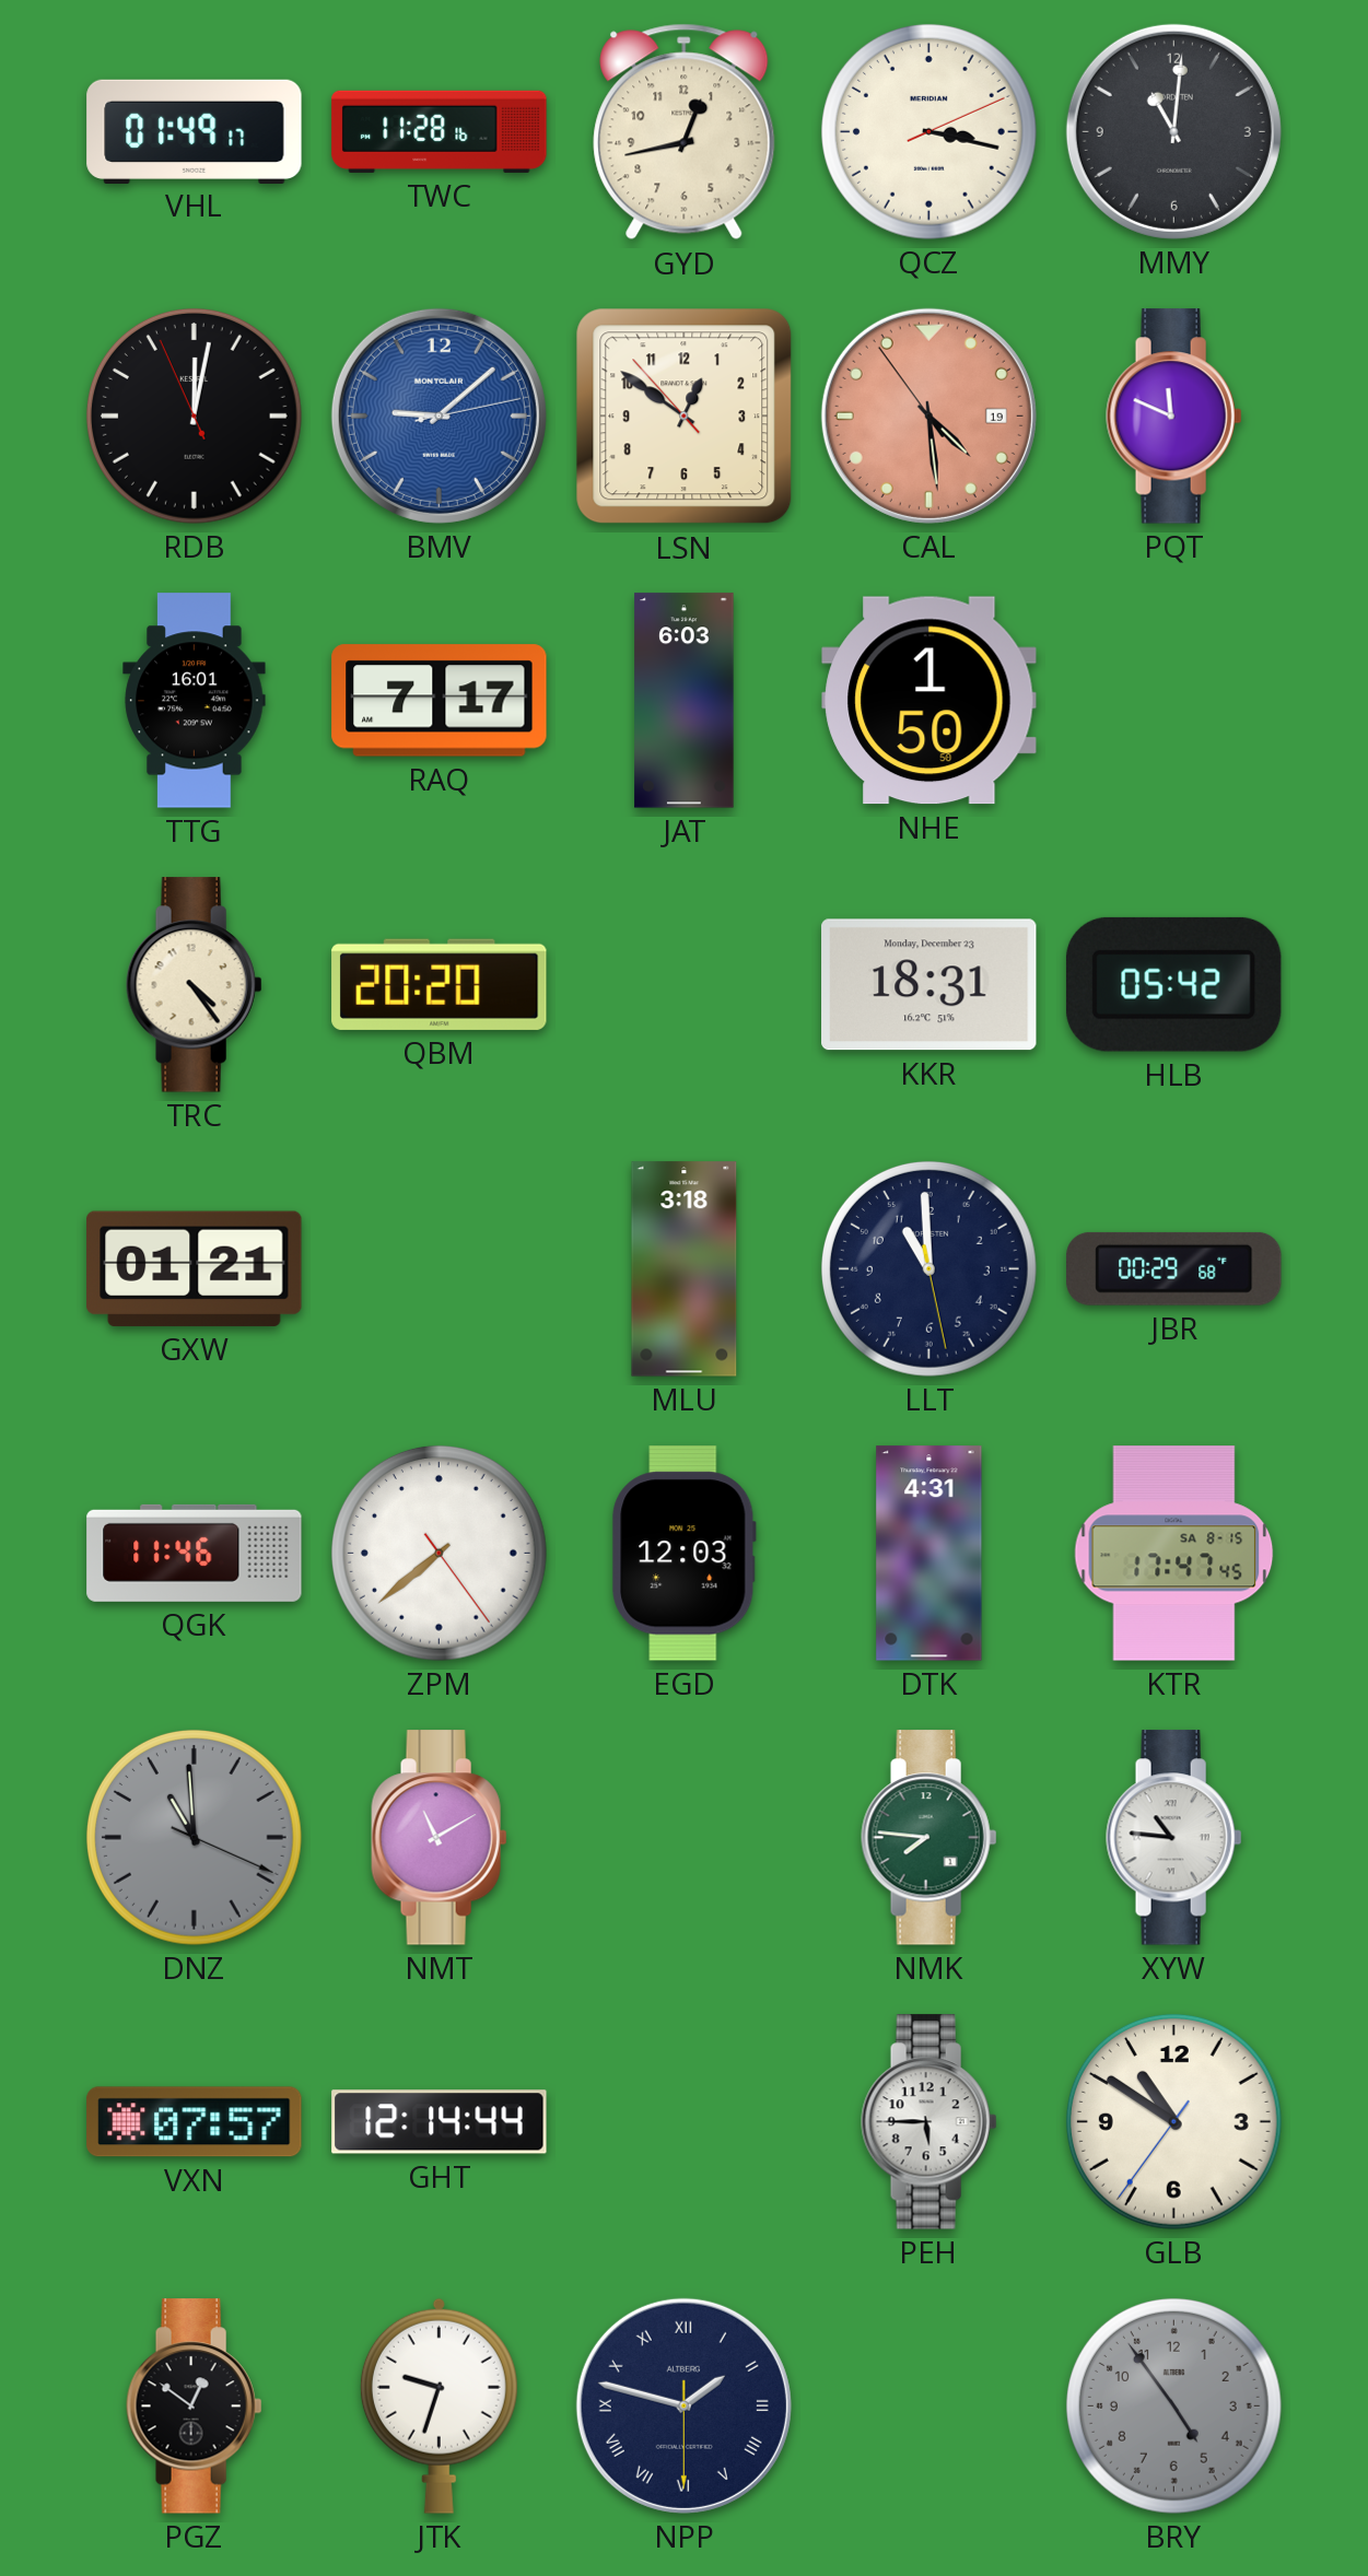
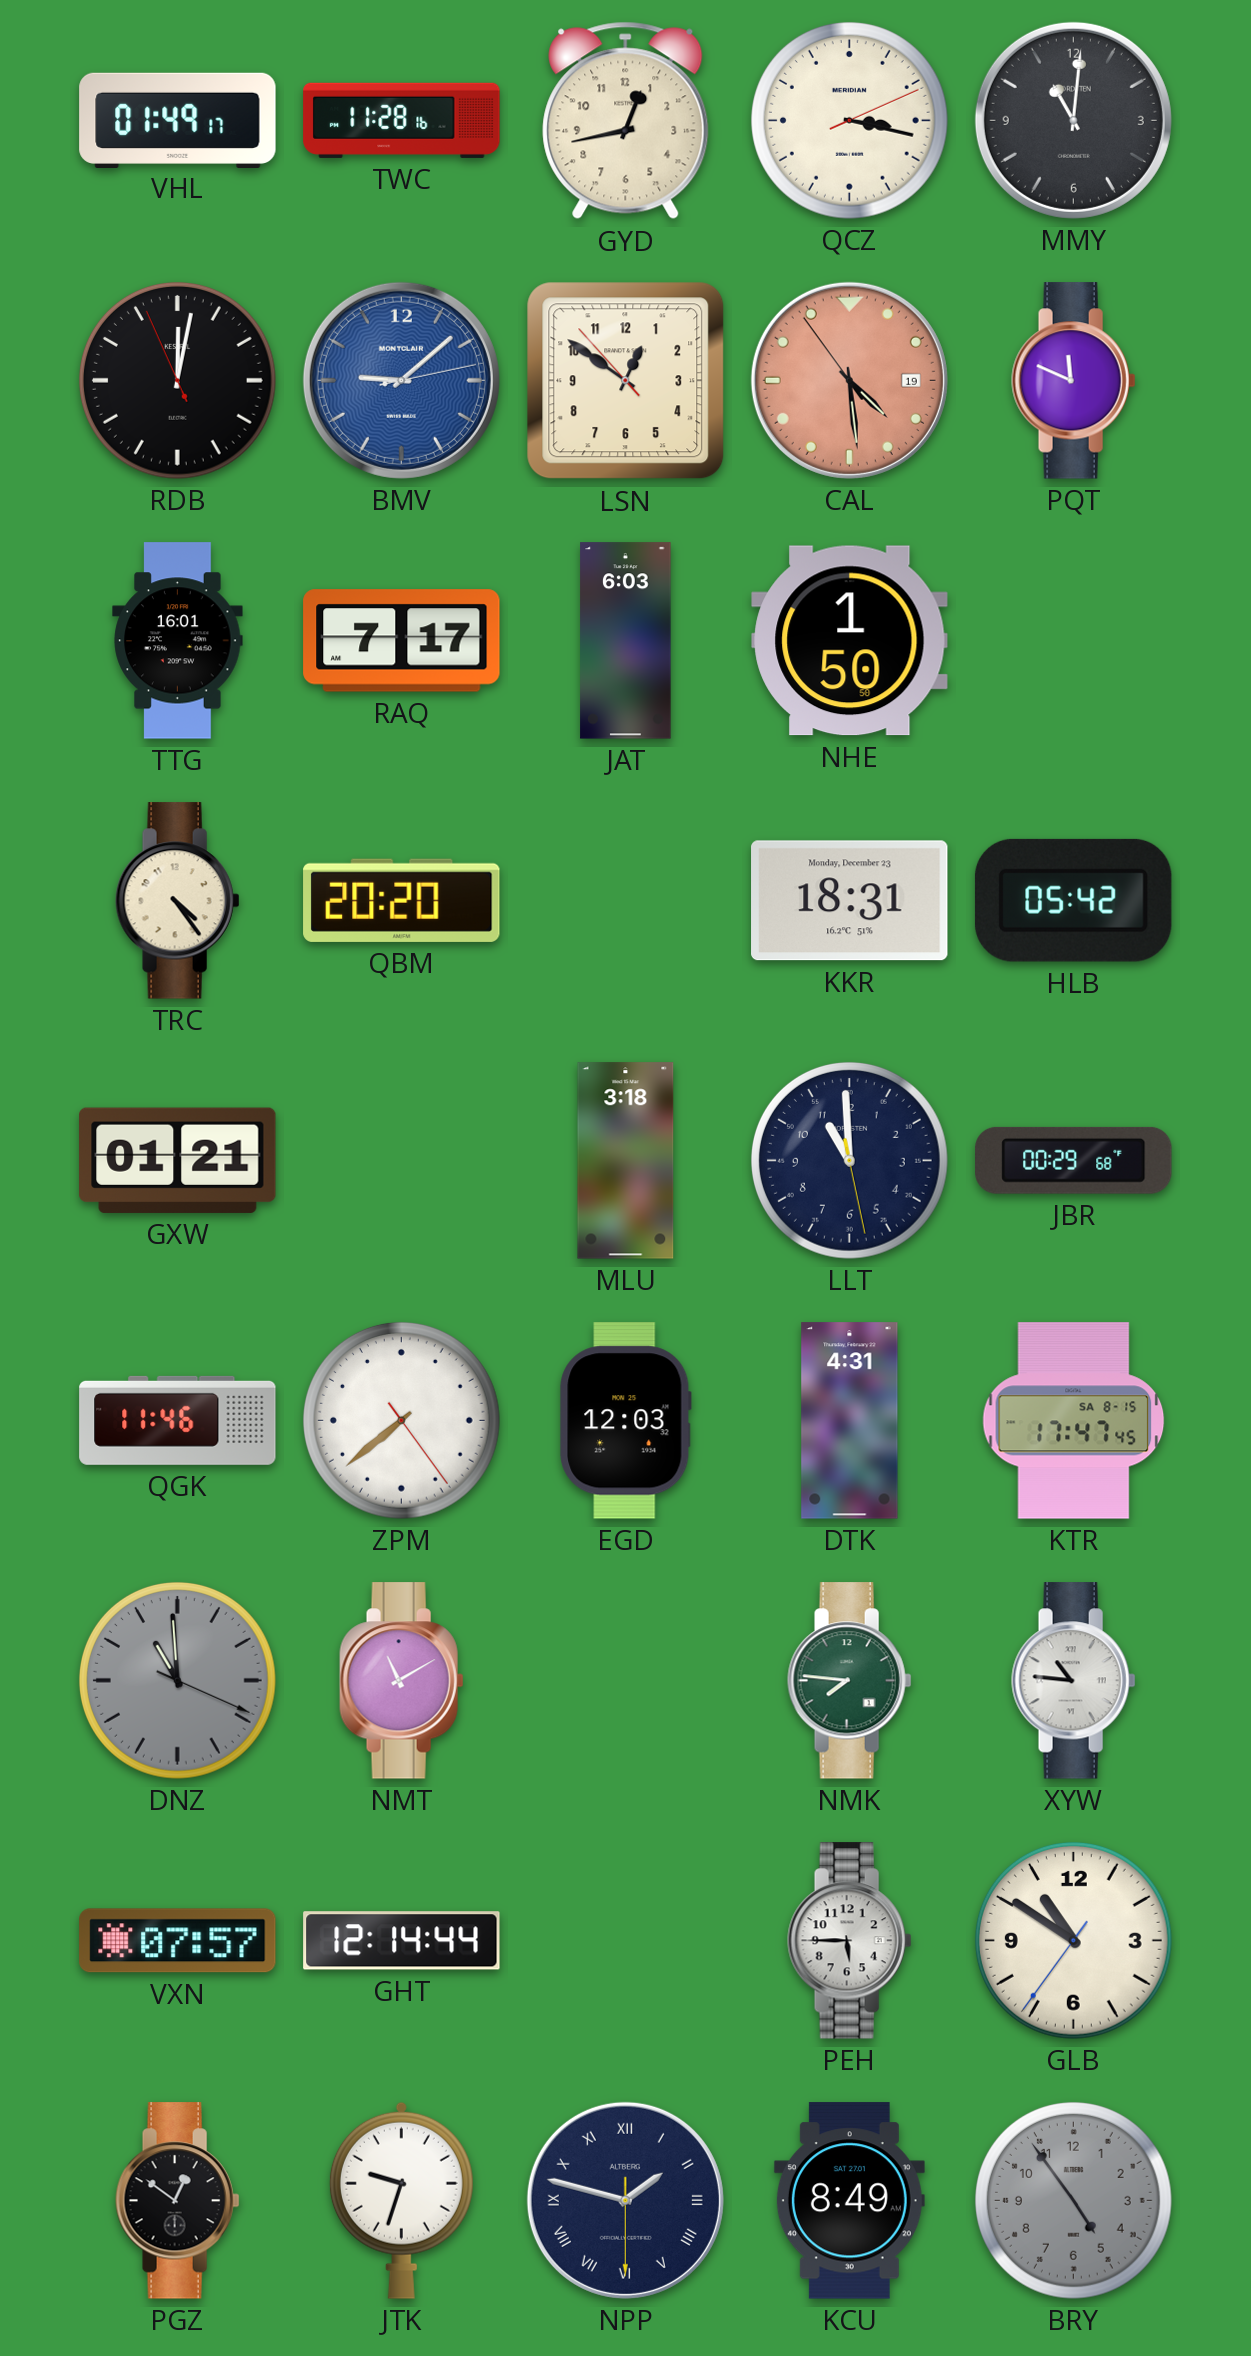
KCU: none -> 8:49 (849, 2201)
